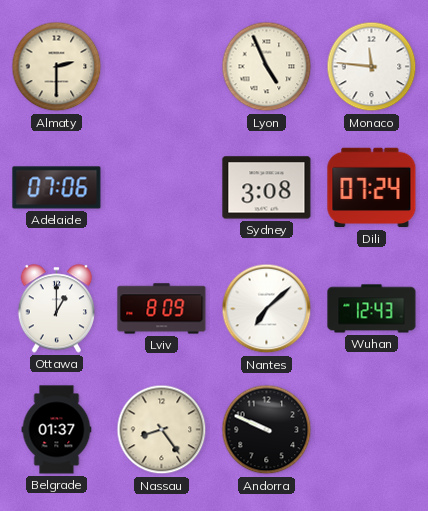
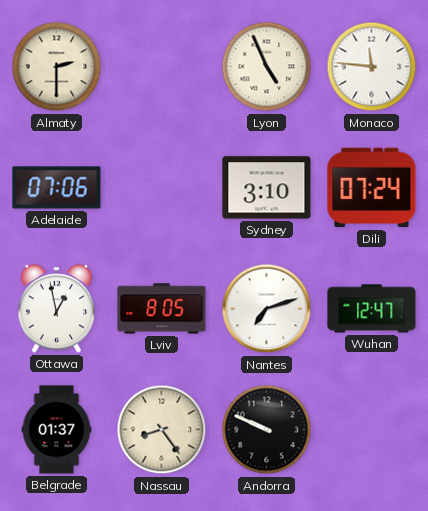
Sydney: 3:08 -> 3:10 (267, 188)
Ottawa: 1:00 -> 12:58 (56, 309)
Lviv: 8:09 -> 8:05 (162, 309)
Nantes: 7:08 -> 7:12 (267, 309)
Wuhan: 12:43 -> 12:47 (372, 309)
